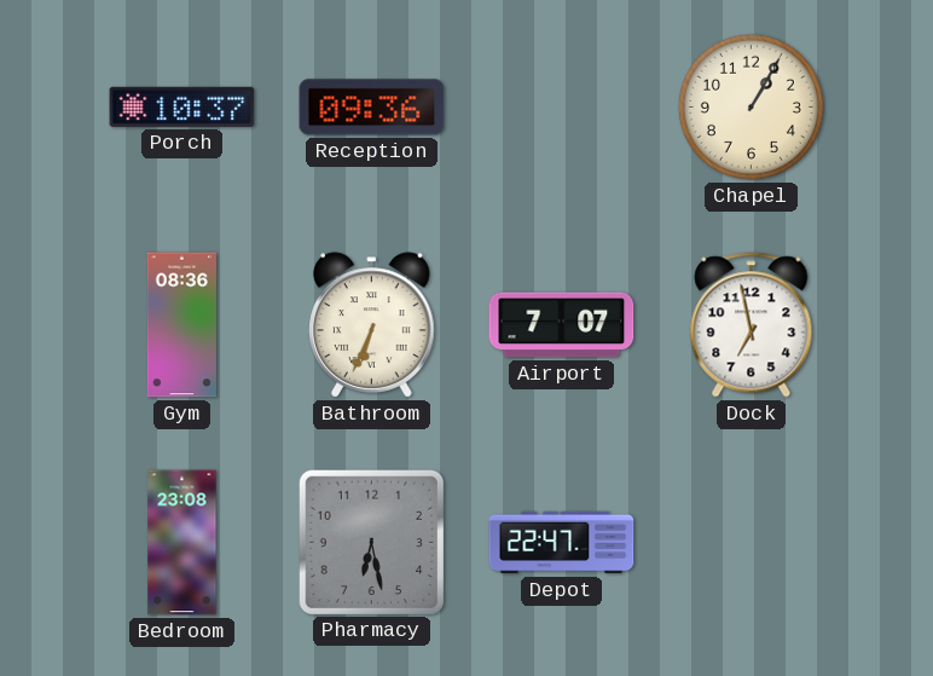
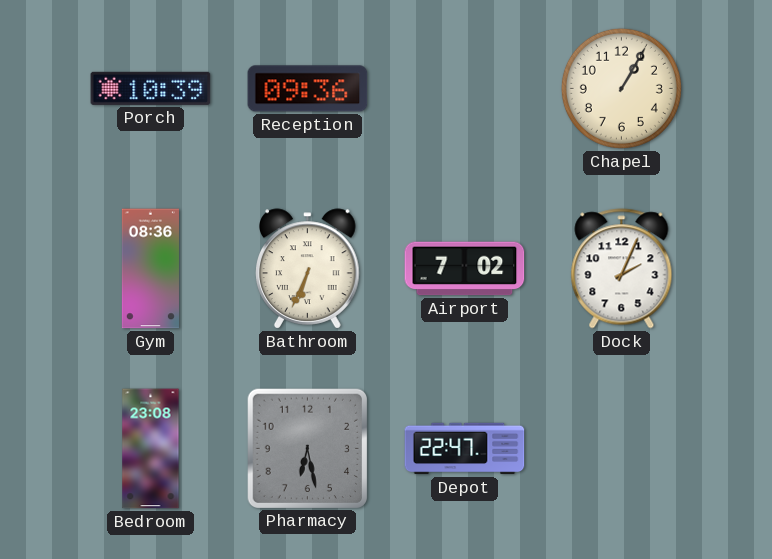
Porch: 10:37 -> 10:39 (151, 88)
Airport: 7:07 -> 7:02 (465, 269)
Dock: 6:58 -> 2:04 (622, 269)
